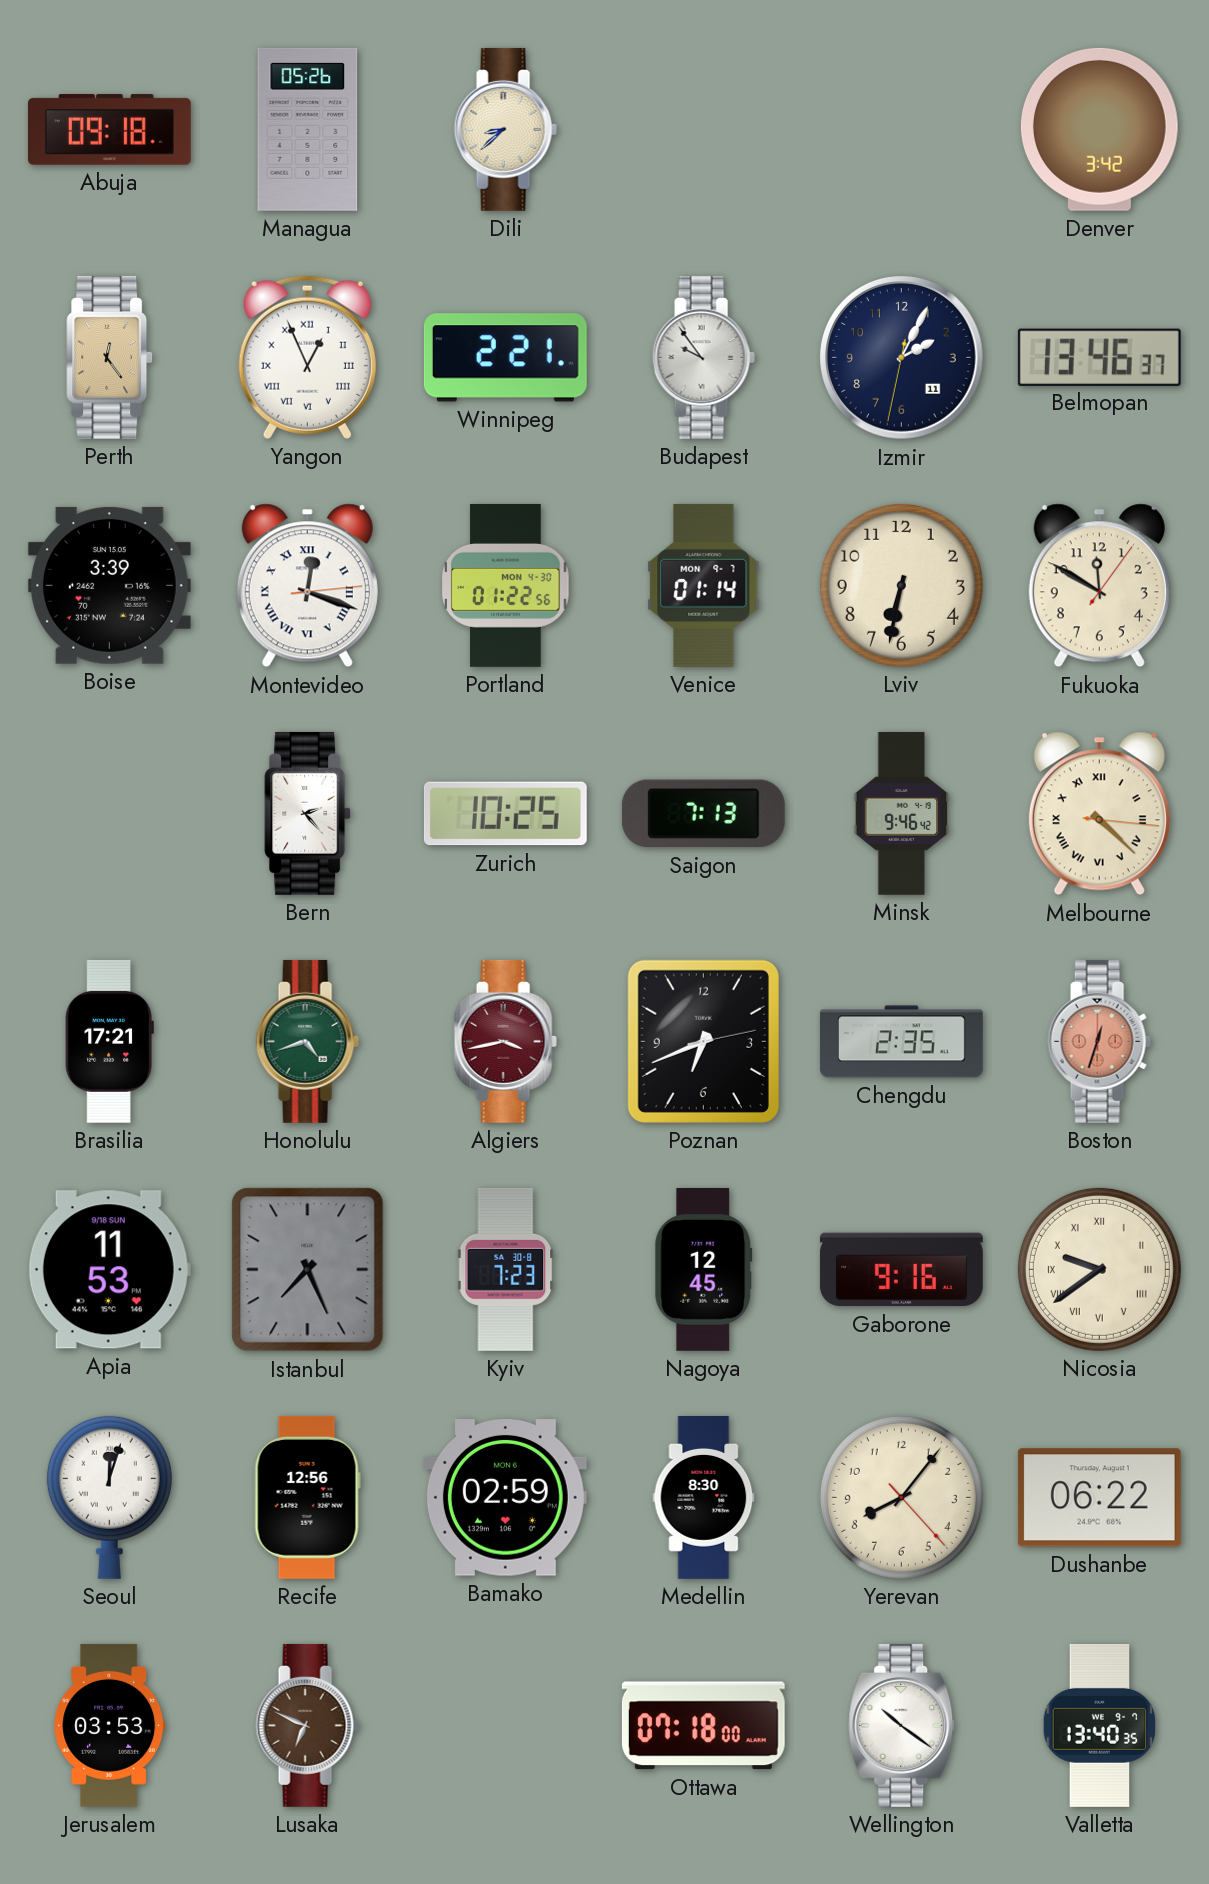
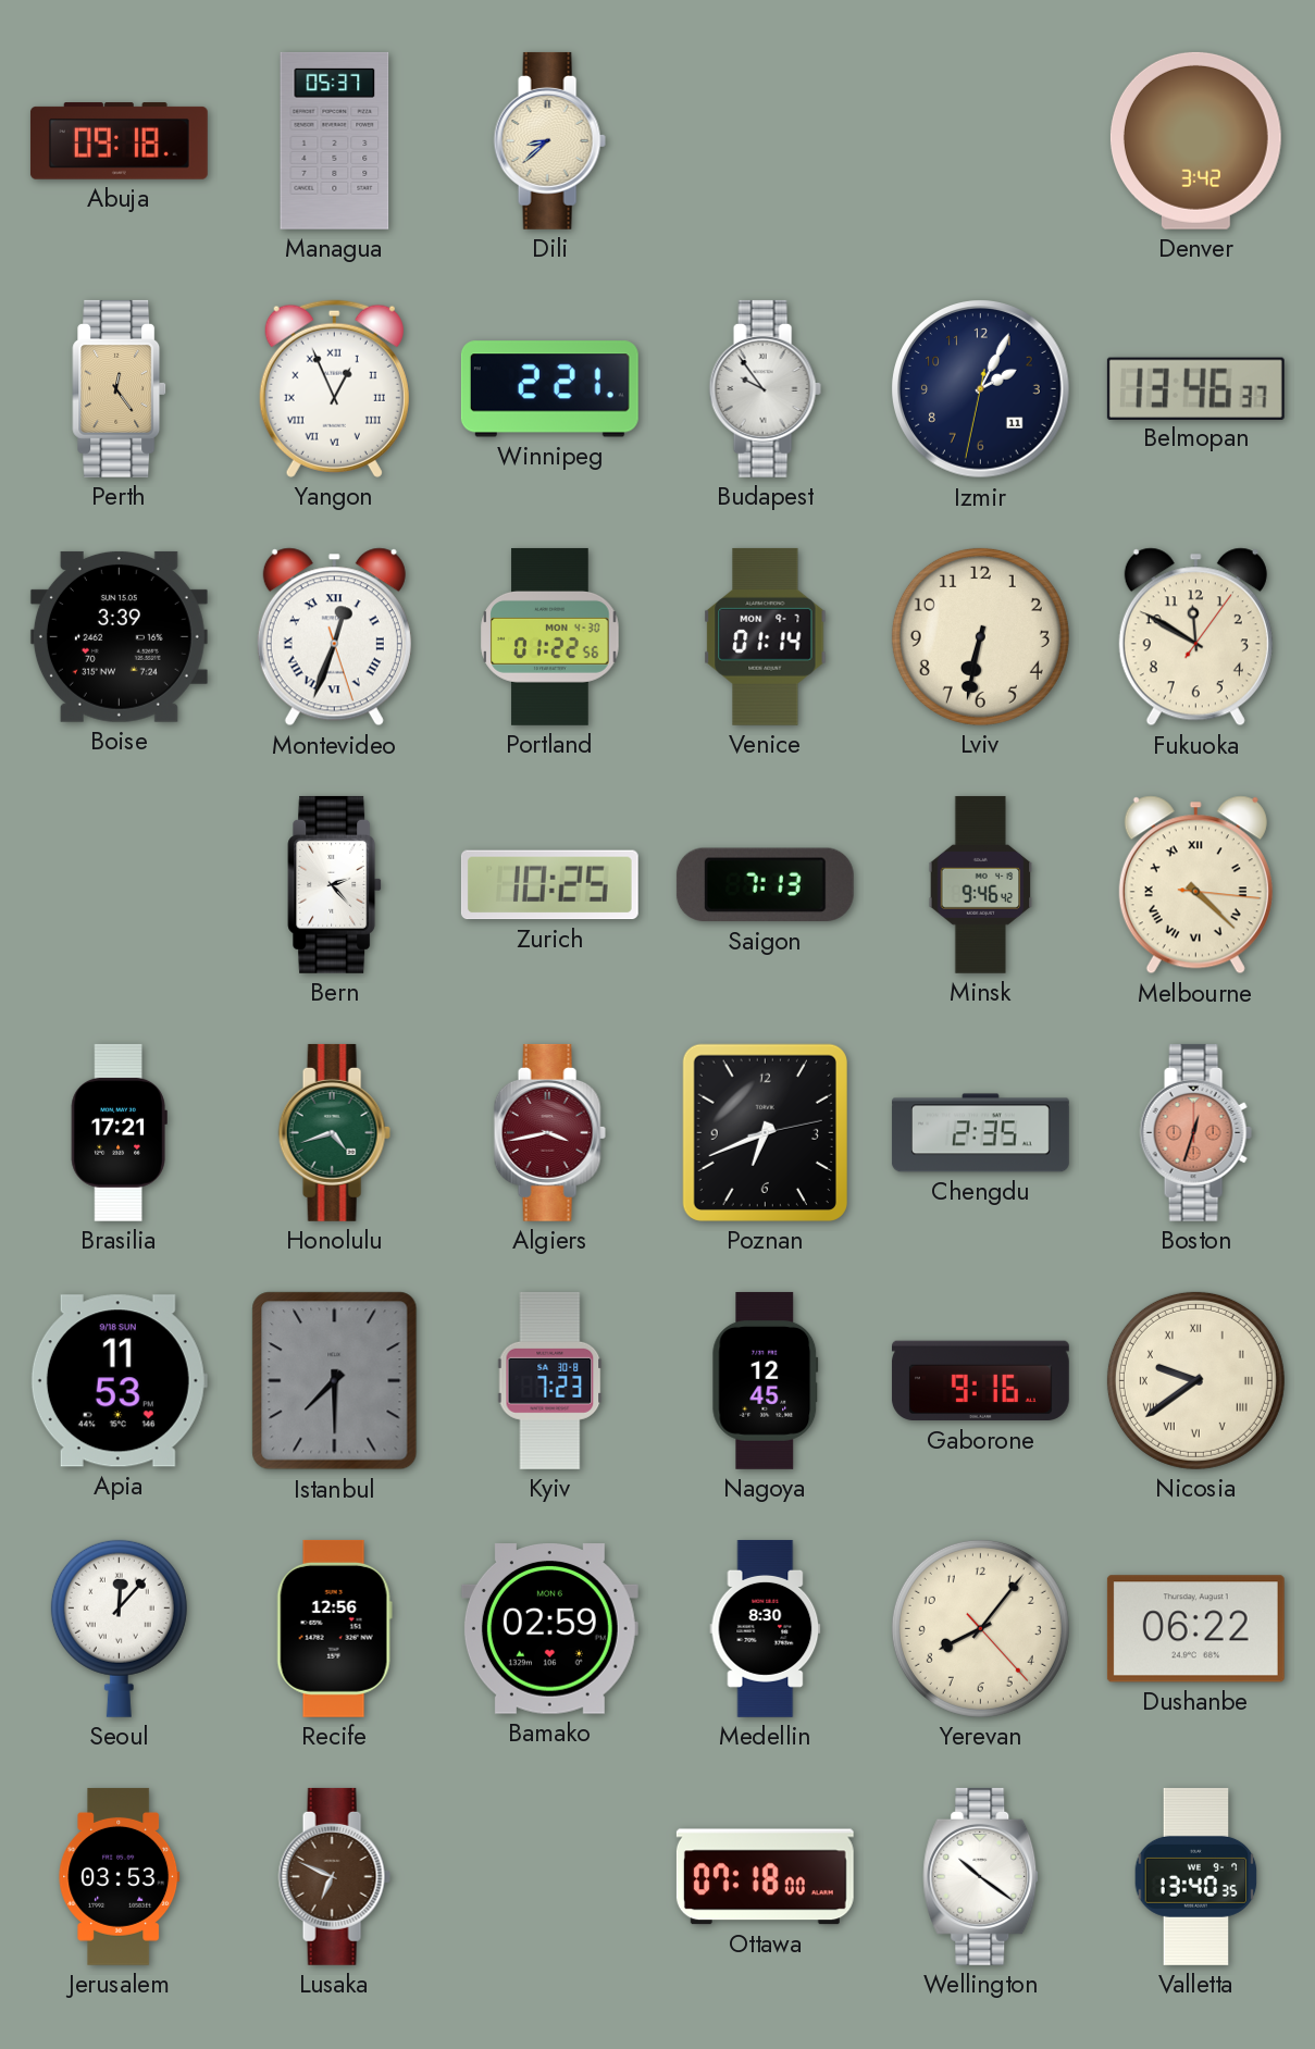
Managua: 05:26 -> 05:37 (335, 140)
Montevideo: 12:18 -> 12:33 (334, 637)
Istanbul: 7:26 -> 7:30 (335, 1381)
Seoul: 12:03 -> 12:07 (119, 1628)
